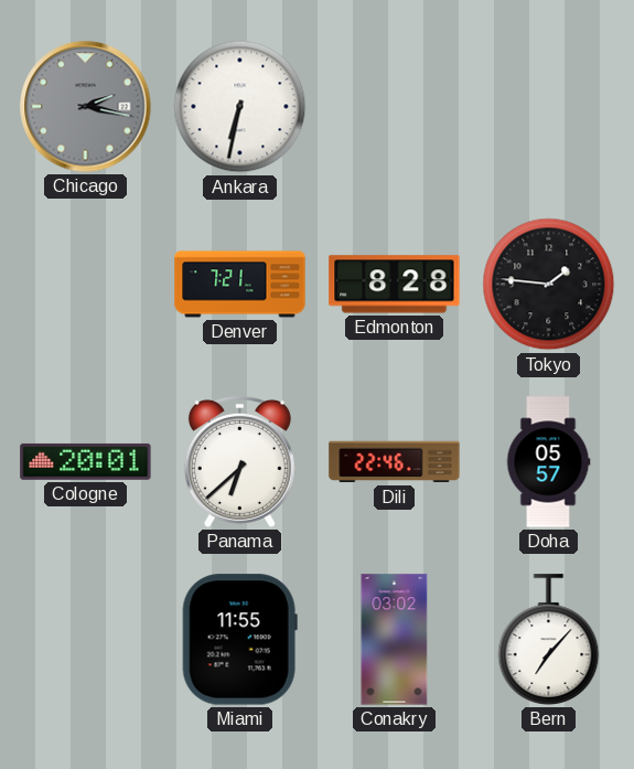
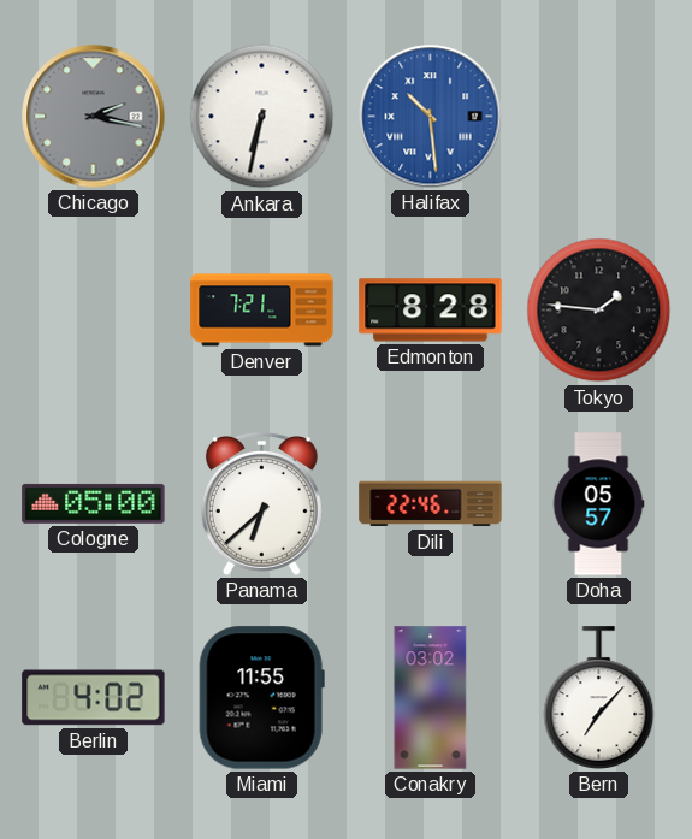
Halifax: none -> 10:29 (431, 117)
Cologne: 20:01 -> 05:00 (94, 503)
Berlin: none -> 4:02 (94, 698)
